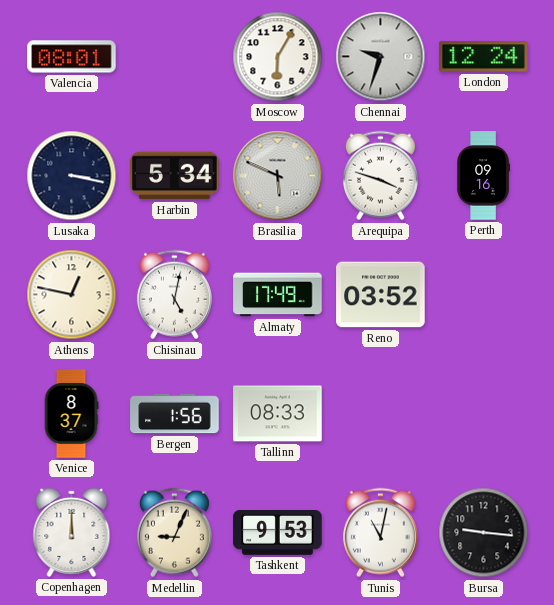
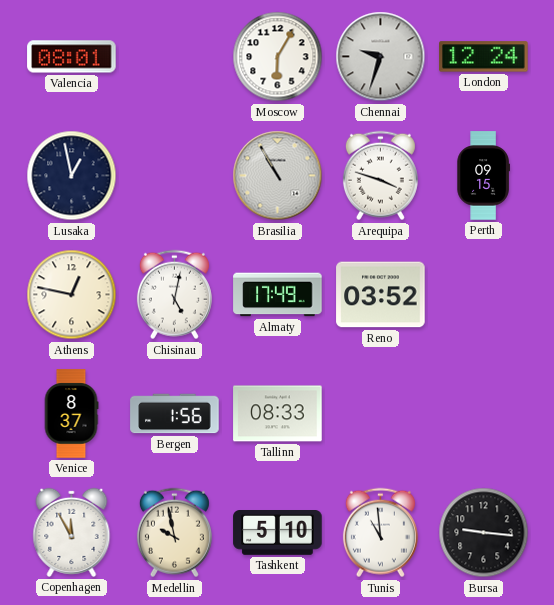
Lusaka: 3:17 -> 12:58 (72, 176)
Harbin: 5:34 -> none (175, 176)
Brasilia: 5:49 -> 10:55 (278, 176)
Perth: 09:16 -> 09:15 (483, 176)
Copenhagen: 12:00 -> 11:55 (72, 532)
Medellin: 9:04 -> 9:58 (174, 533)
Tashkent: 9:53 -> 5:10 (278, 533)
Tunis: 11:02 -> 10:59 (380, 533)
